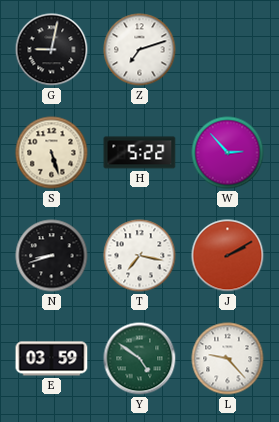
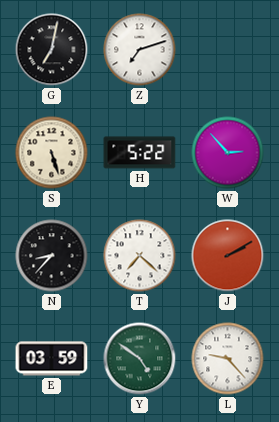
G: 9:02 -> 7:02 (52, 50)
N: 8:42 -> 8:37 (52, 256)
T: 7:17 -> 7:22 (140, 256)
